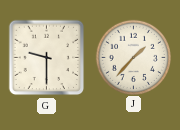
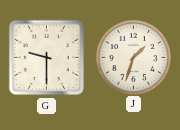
J: 1:37 -> 1:33 (133, 57)
